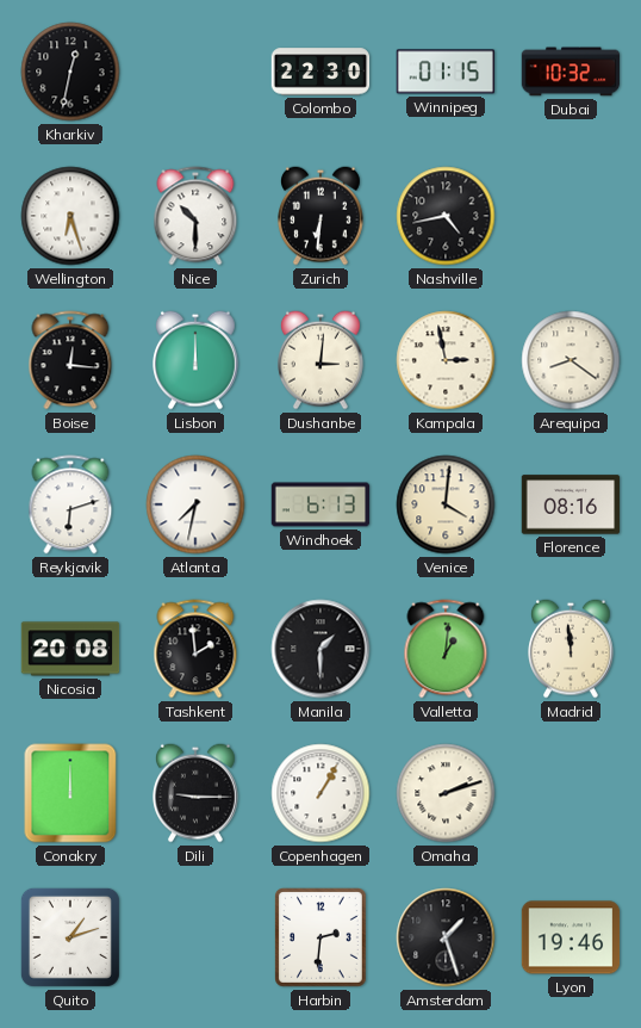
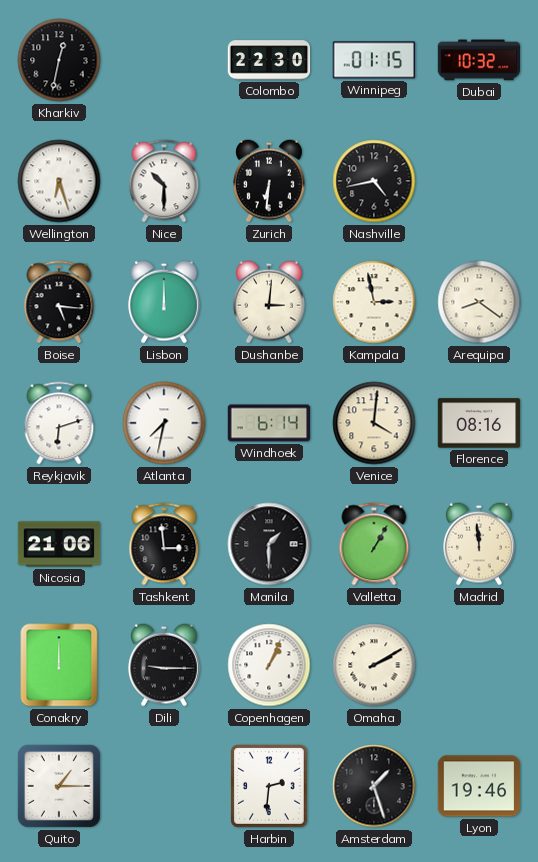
Boise: 12:16 -> 5:16 (59, 302)
Windhoek: 6:13 -> 6:14 (269, 423)
Nicosia: 20:08 -> 21:06 (59, 544)
Tashkent: 1:59 -> 2:59 (164, 544)
Valletta: 1:01 -> 1:05 (374, 544)
Copenhagen: 1:05 -> 1:04 (269, 665)
Omaha: 2:12 -> 2:10 (374, 665)
Quito: 1:12 -> 1:15 (59, 786)
